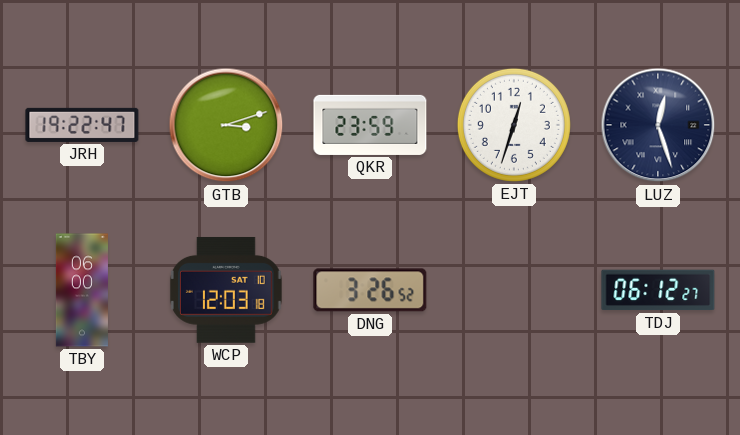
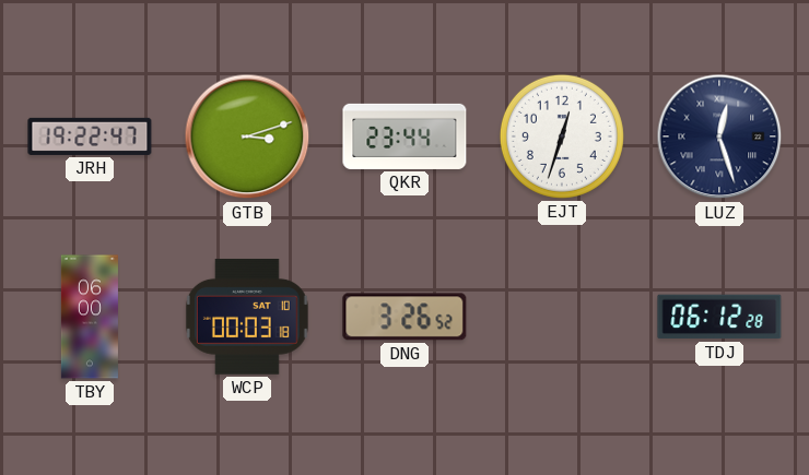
QKR: 23:59 -> 23:44 (404, 136)
WCP: 12:03 -> 00:03 (247, 317)
TDJ: 06:12:27 -> 06:12:28 (719, 317)
